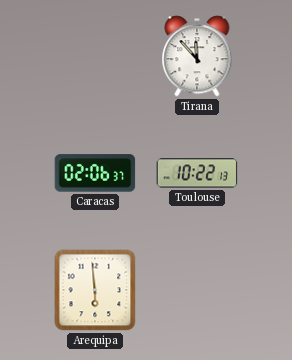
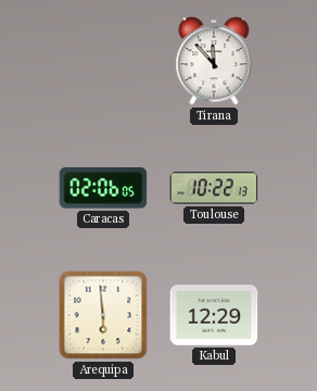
Caracas: 02:06:37 -> 02:06:05 (103, 188)
Kabul: none -> 12:29 (214, 315)
